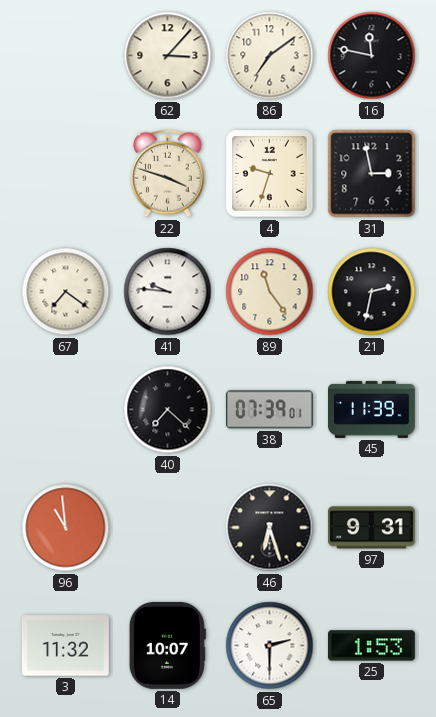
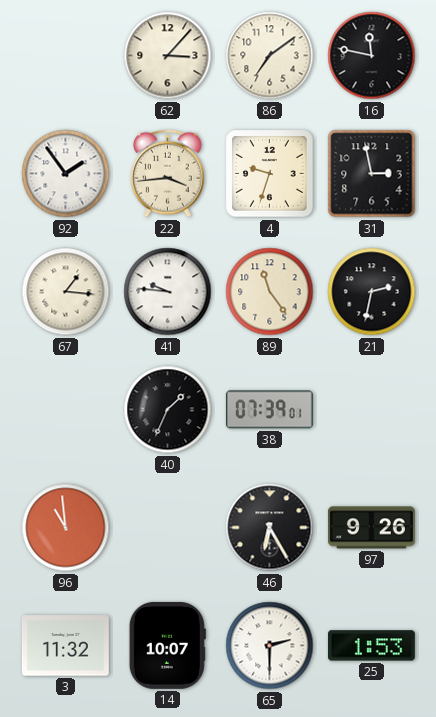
92: none -> 1:54 (66, 174)
22: 3:48 -> 3:44 (168, 174)
67: 7:21 -> 1:16 (66, 292)
40: 7:22 -> 1:34 (168, 410)
45: 11:39 -> none (372, 409)
46: 6:27 -> 6:25 (270, 528)
97: 9:31 -> 9:26 (371, 528)
